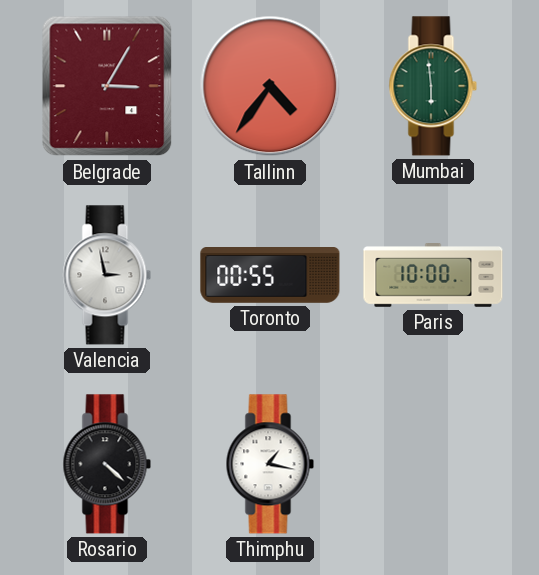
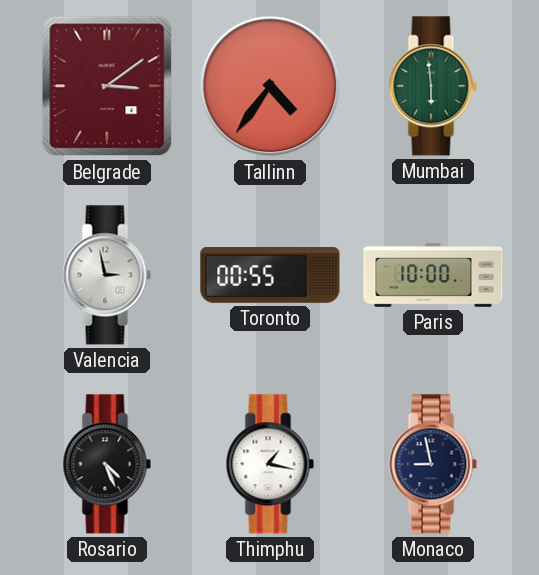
Belgrade: 3:05 -> 3:09 (107, 86)
Rosario: 4:22 -> 4:26 (107, 464)
Monaco: none -> 8:58 (433, 464)
